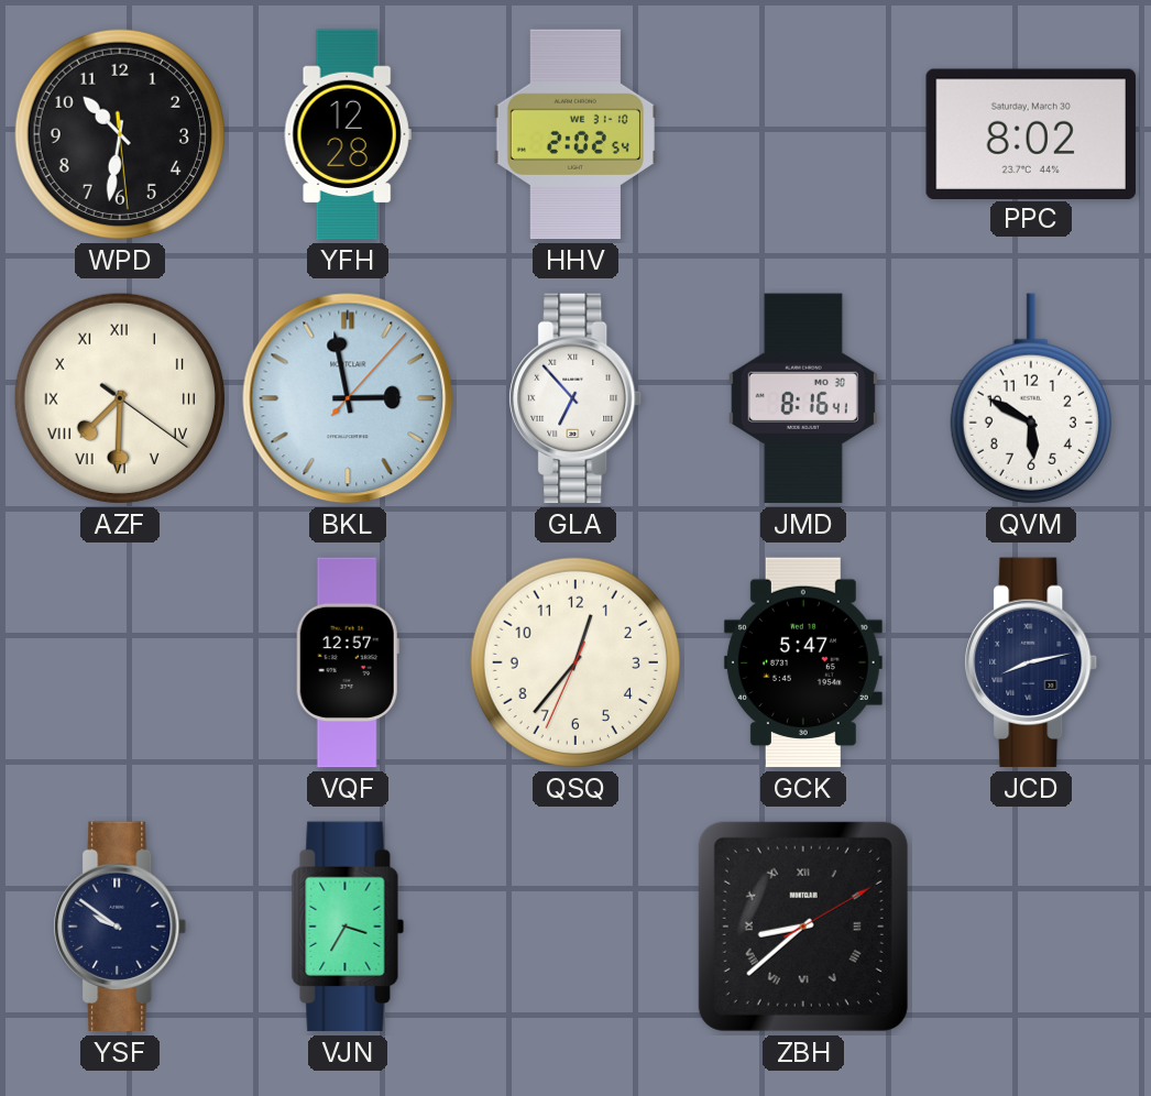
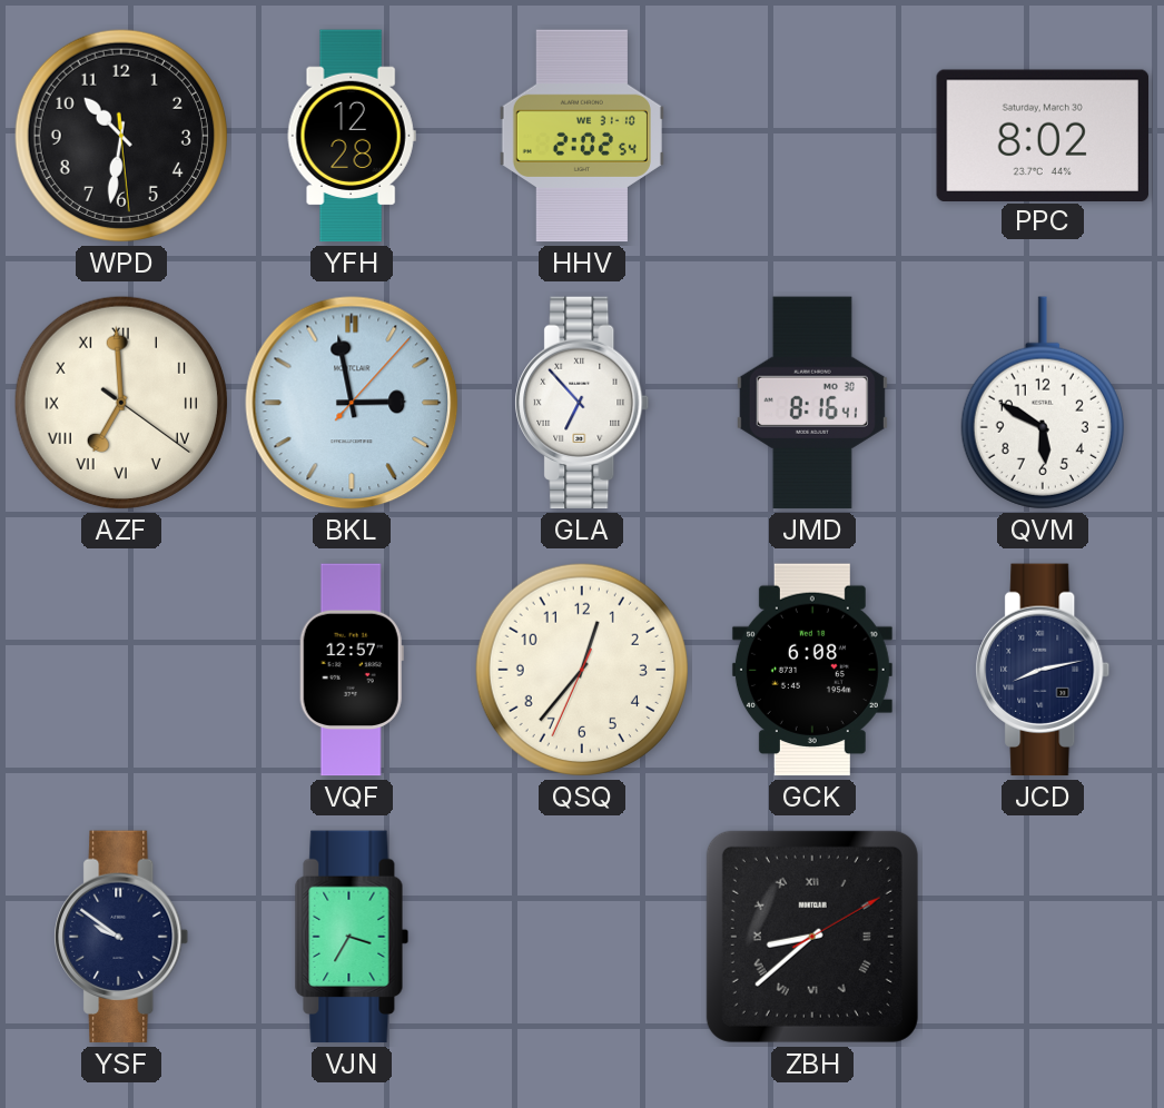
AZF: 7:30 -> 6:59 (121, 403)
GCK: 5:47 -> 6:08 (812, 670)
